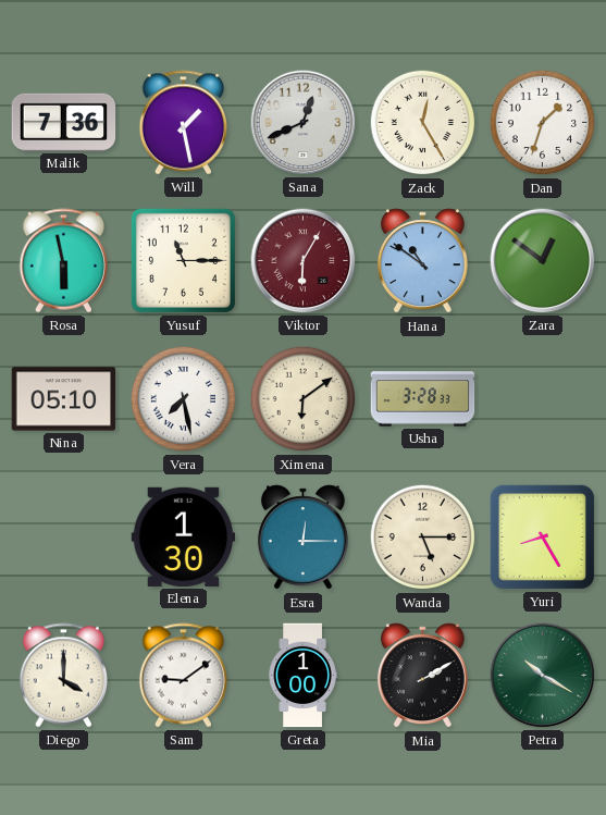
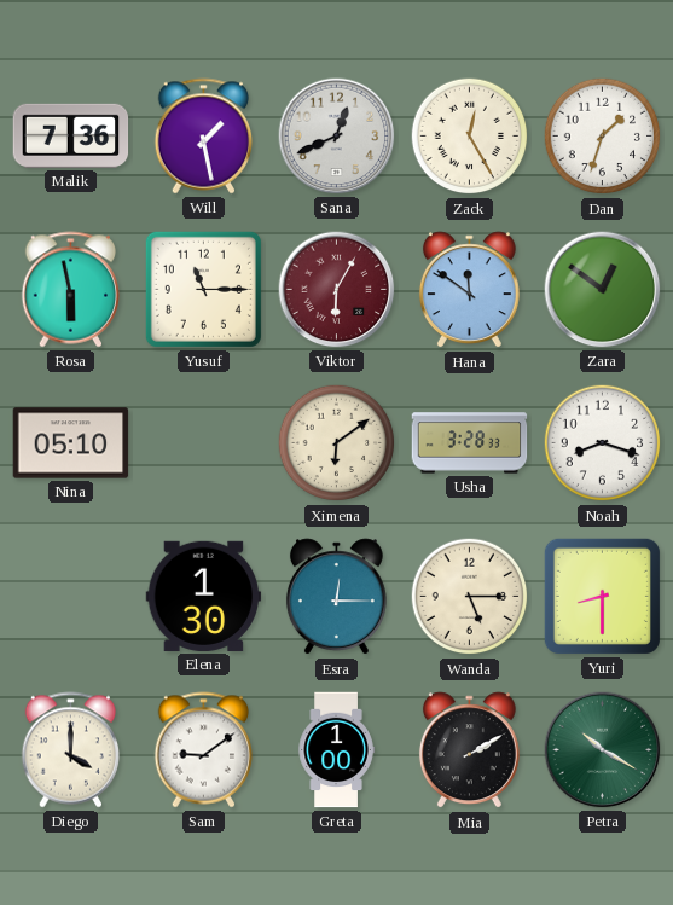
Hana: 10:51 -> 11:51 (469, 290)
Vera: 7:28 -> none (184, 399)
Noah: none -> 8:18 (603, 443)
Yuri: 8:25 -> 8:30 (602, 596)
